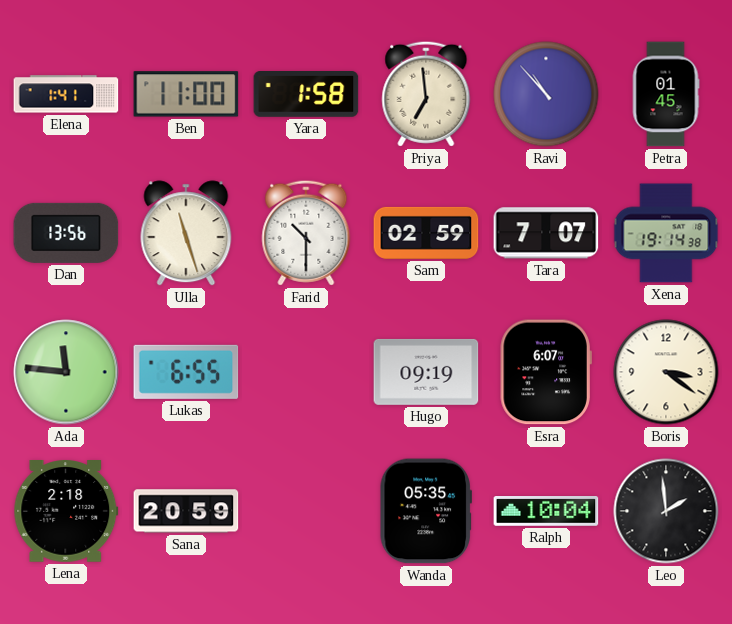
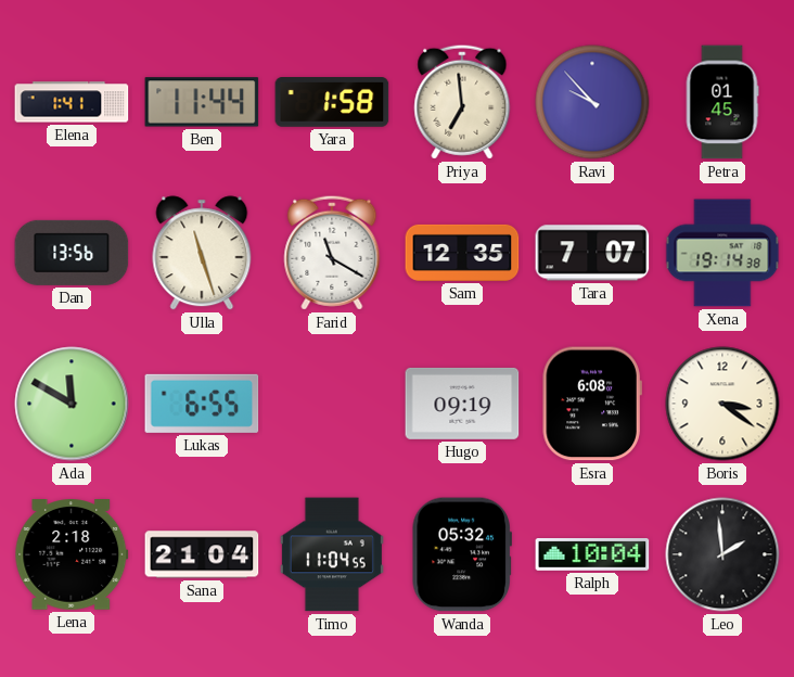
Ben: 11:00 -> 11:44 (202, 102)
Ravi: 10:53 -> 9:53 (592, 102)
Farid: 10:30 -> 11:20 (332, 253)
Sam: 02:59 -> 12:35 (462, 253)
Ada: 11:46 -> 11:50 (72, 404)
Esra: 6:07 -> 6:08 (592, 404)
Sana: 20:59 -> 21:04 (202, 554)
Timo: none -> 11:04 (332, 554)
Wanda: 05:35 -> 05:32 (462, 554)
